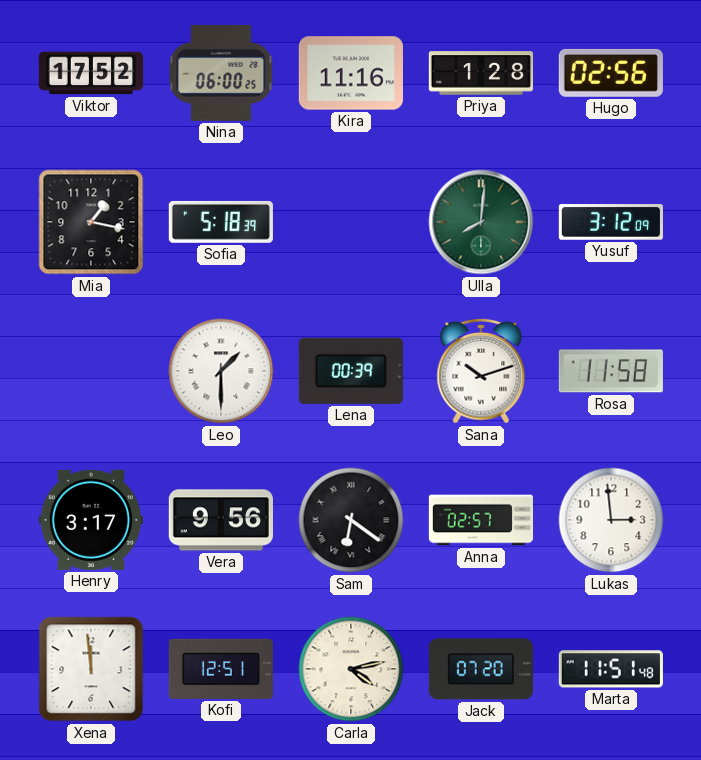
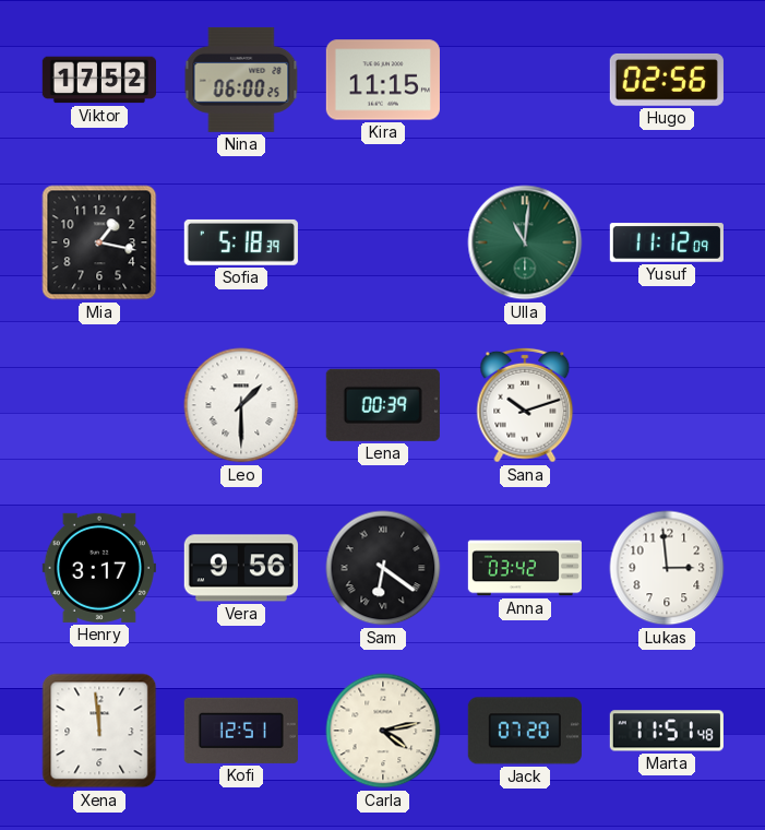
Kira: 11:16 -> 11:15 (383, 80)
Priya: 1:28 -> none (480, 73)
Ulla: 8:01 -> 11:01 (525, 242)
Yusuf: 3:12 -> 11:12 (667, 242)
Rosa: 11:58 -> none (611, 371)
Anna: 02:57 -> 03:42 (524, 568)
